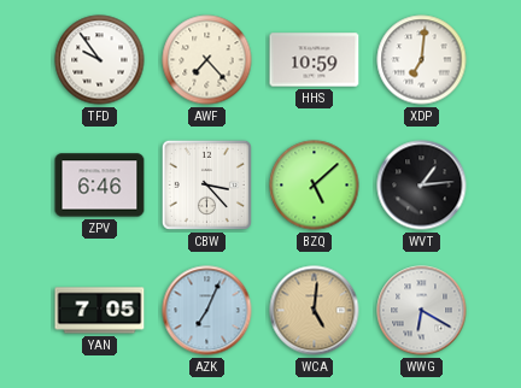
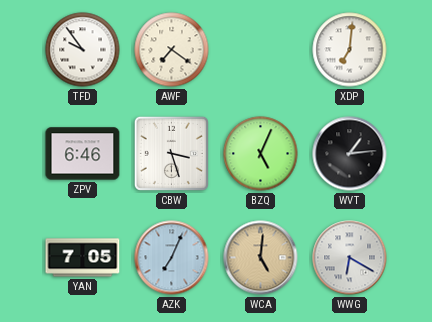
AWF: 7:23 -> 7:21 (172, 50)
HHS: 10:59 -> none (315, 60)
CBW: 3:23 -> 3:27 (171, 153)
BZQ: 5:08 -> 5:04 (261, 154)
